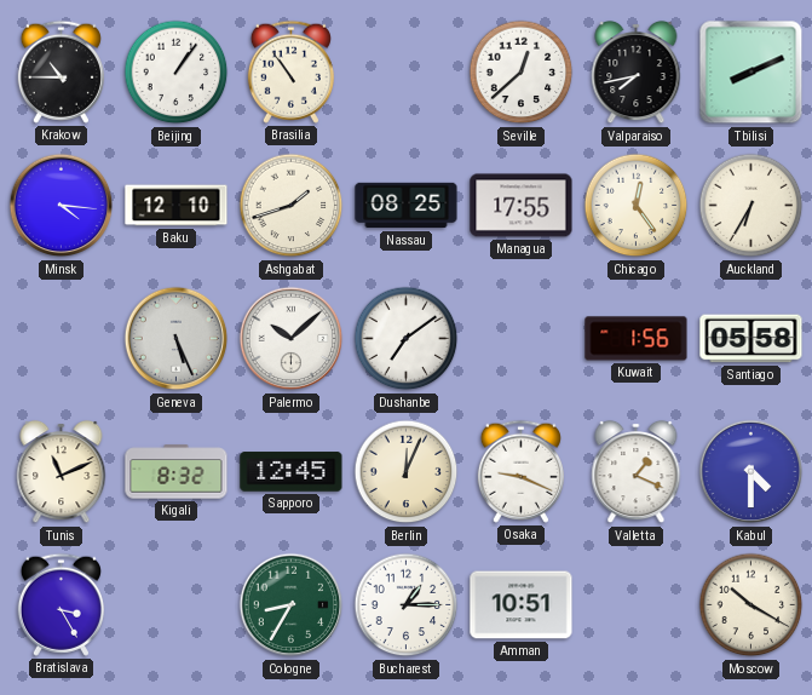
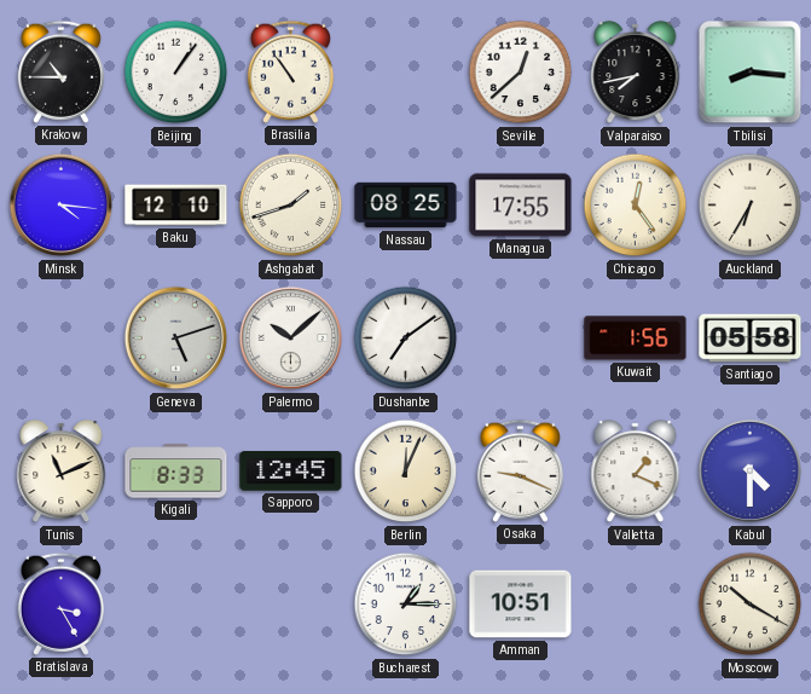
Tbilisi: 8:11 -> 8:16 (751, 73)
Geneva: 5:26 -> 5:12 (176, 339)
Kigali: 8:32 -> 8:33 (176, 472)
Cologne: 8:35 -> none (292, 605)
